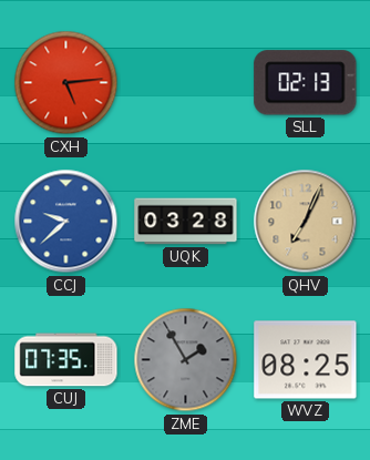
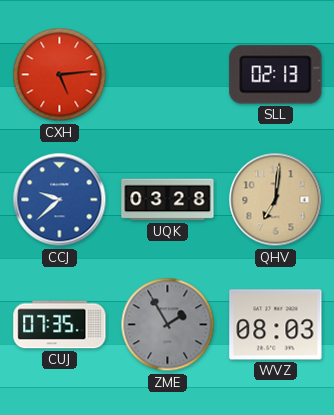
QHV: 7:04 -> 7:01 (276, 200)
WVZ: 08:25 -> 08:03 (276, 325)
